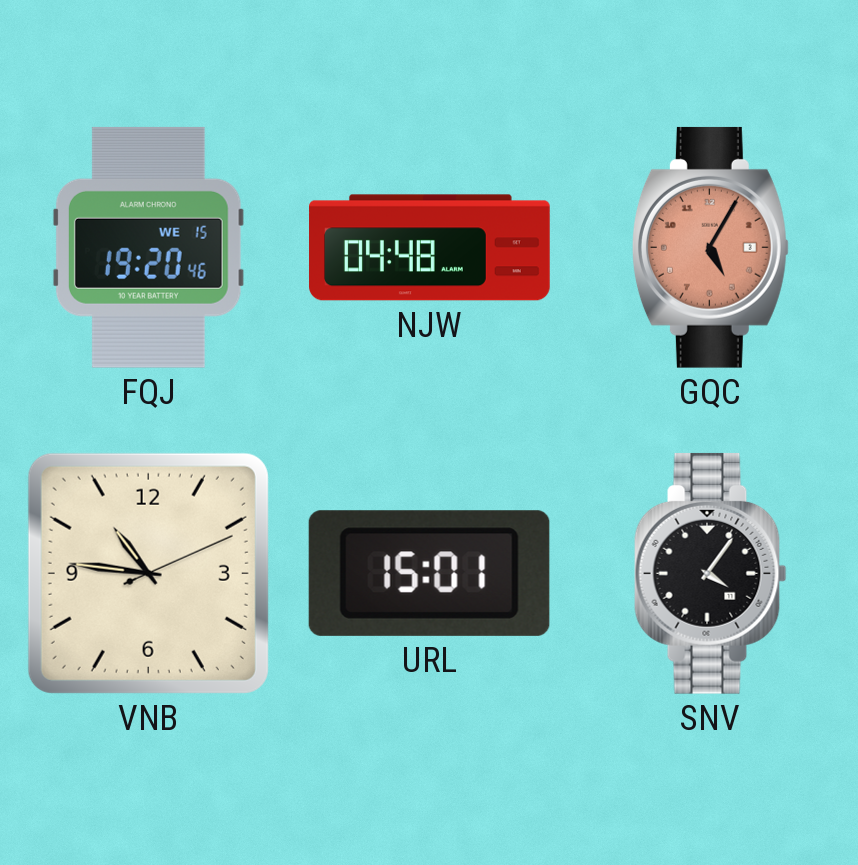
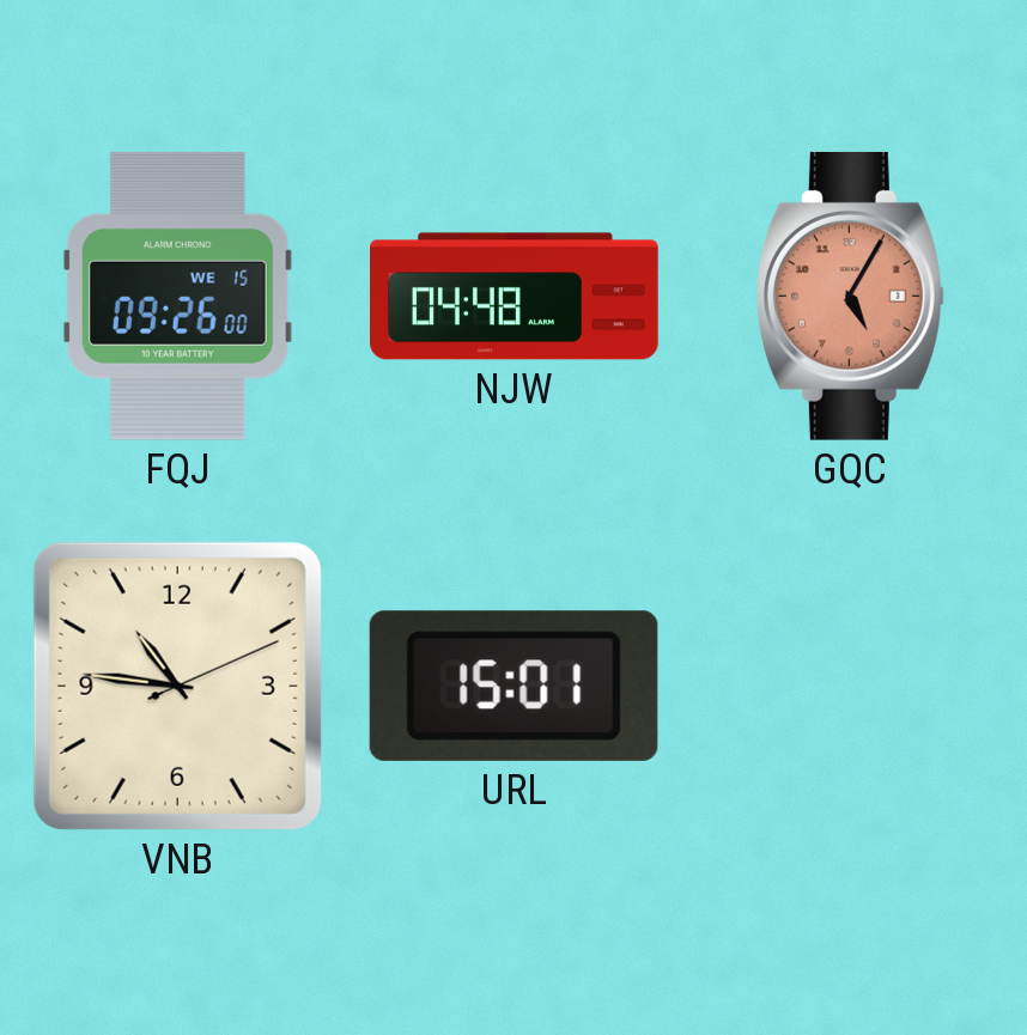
FQJ: 19:20 -> 09:26 (177, 296)
SNV: 4:06 -> none (711, 573)
